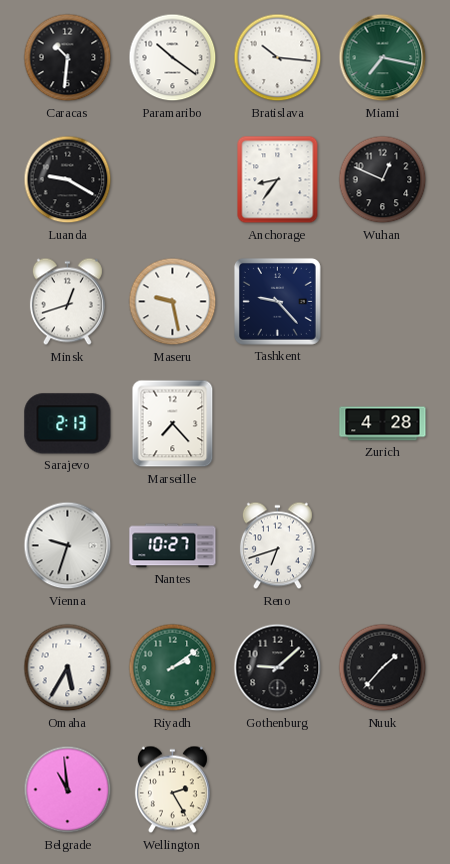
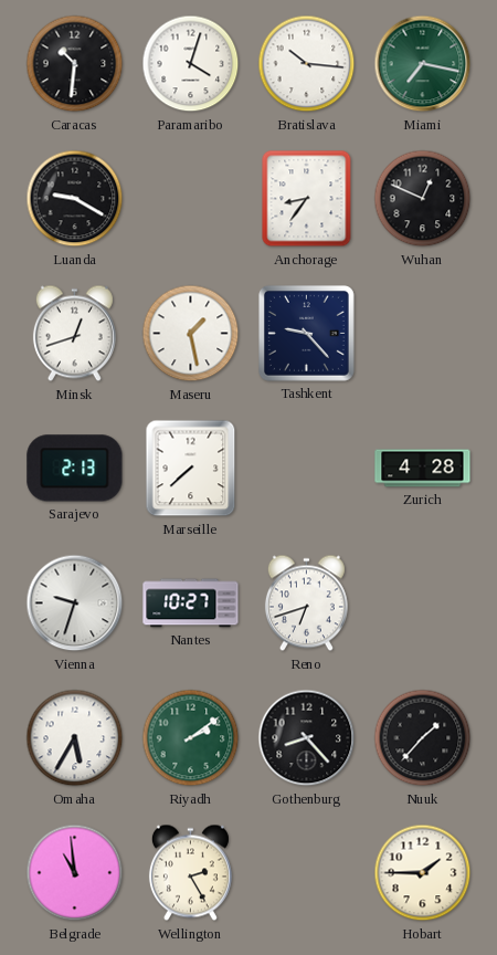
Paramaribo: 10:21 -> 4:03 (191, 64)
Maseru: 9:28 -> 1:28 (191, 334)
Marseille: 7:23 -> 7:38 (191, 469)
Gothenburg: 9:08 -> 8:23 (307, 738)
Hobart: none -> 1:45 (423, 873)
